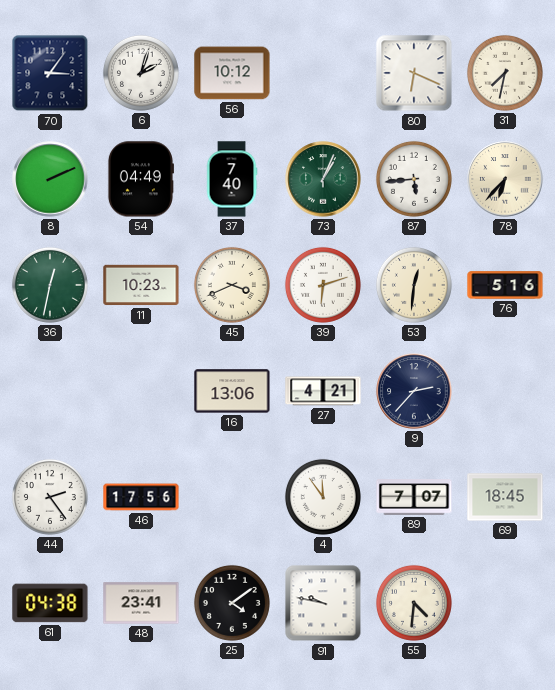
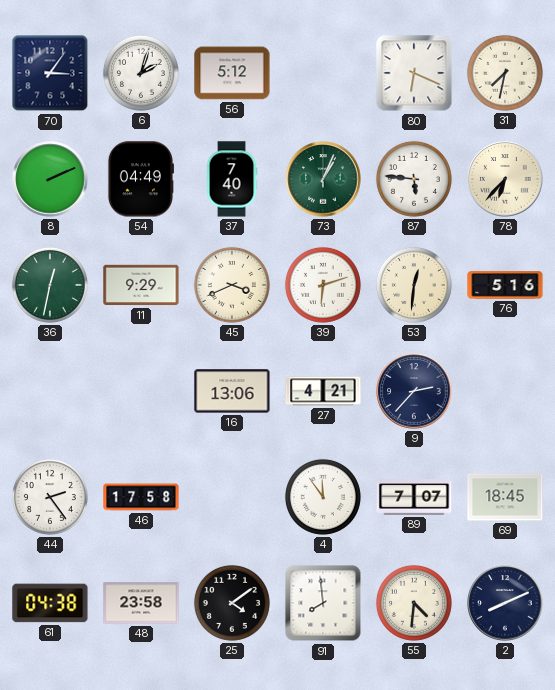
56: 10:12 -> 5:12 (232, 73)
87: 5:44 -> 5:46 (414, 179)
11: 10:23 -> 9:29 (141, 285)
46: 17:56 -> 17:58 (141, 497)
48: 23:41 -> 23:58 (141, 603)
91: 9:47 -> 7:59 (323, 603)
2: none -> 8:11 (505, 603)
